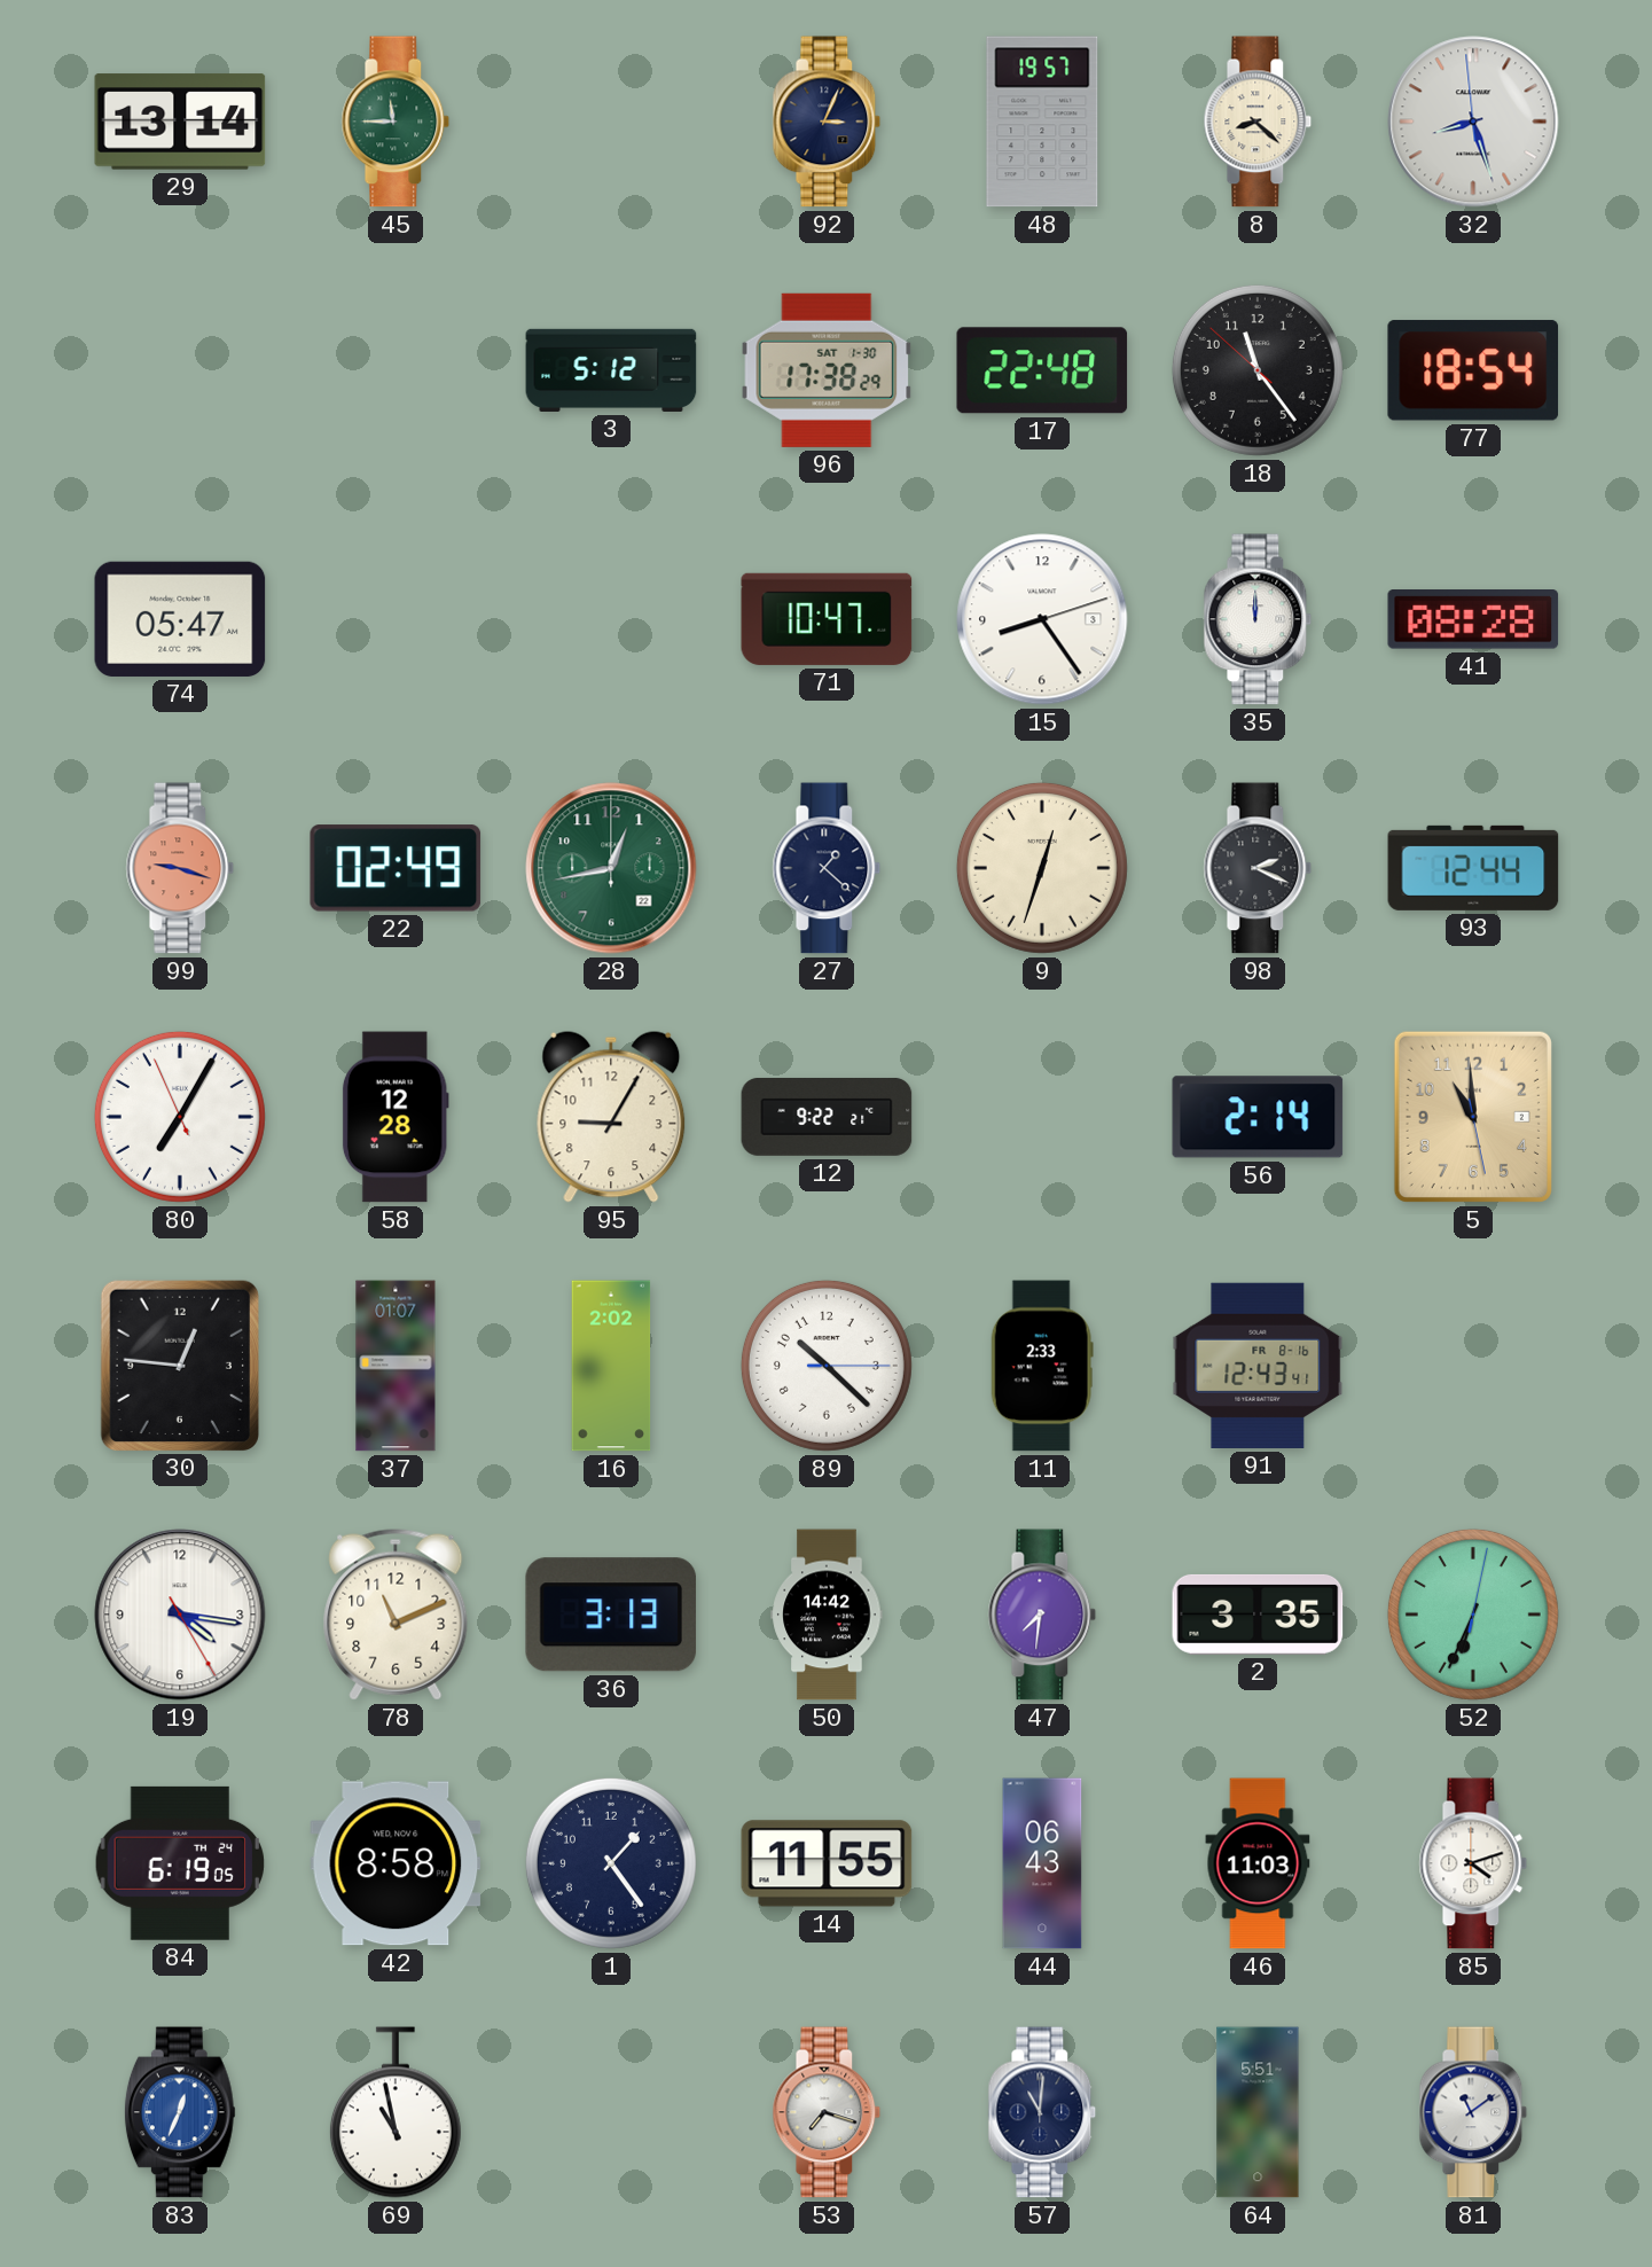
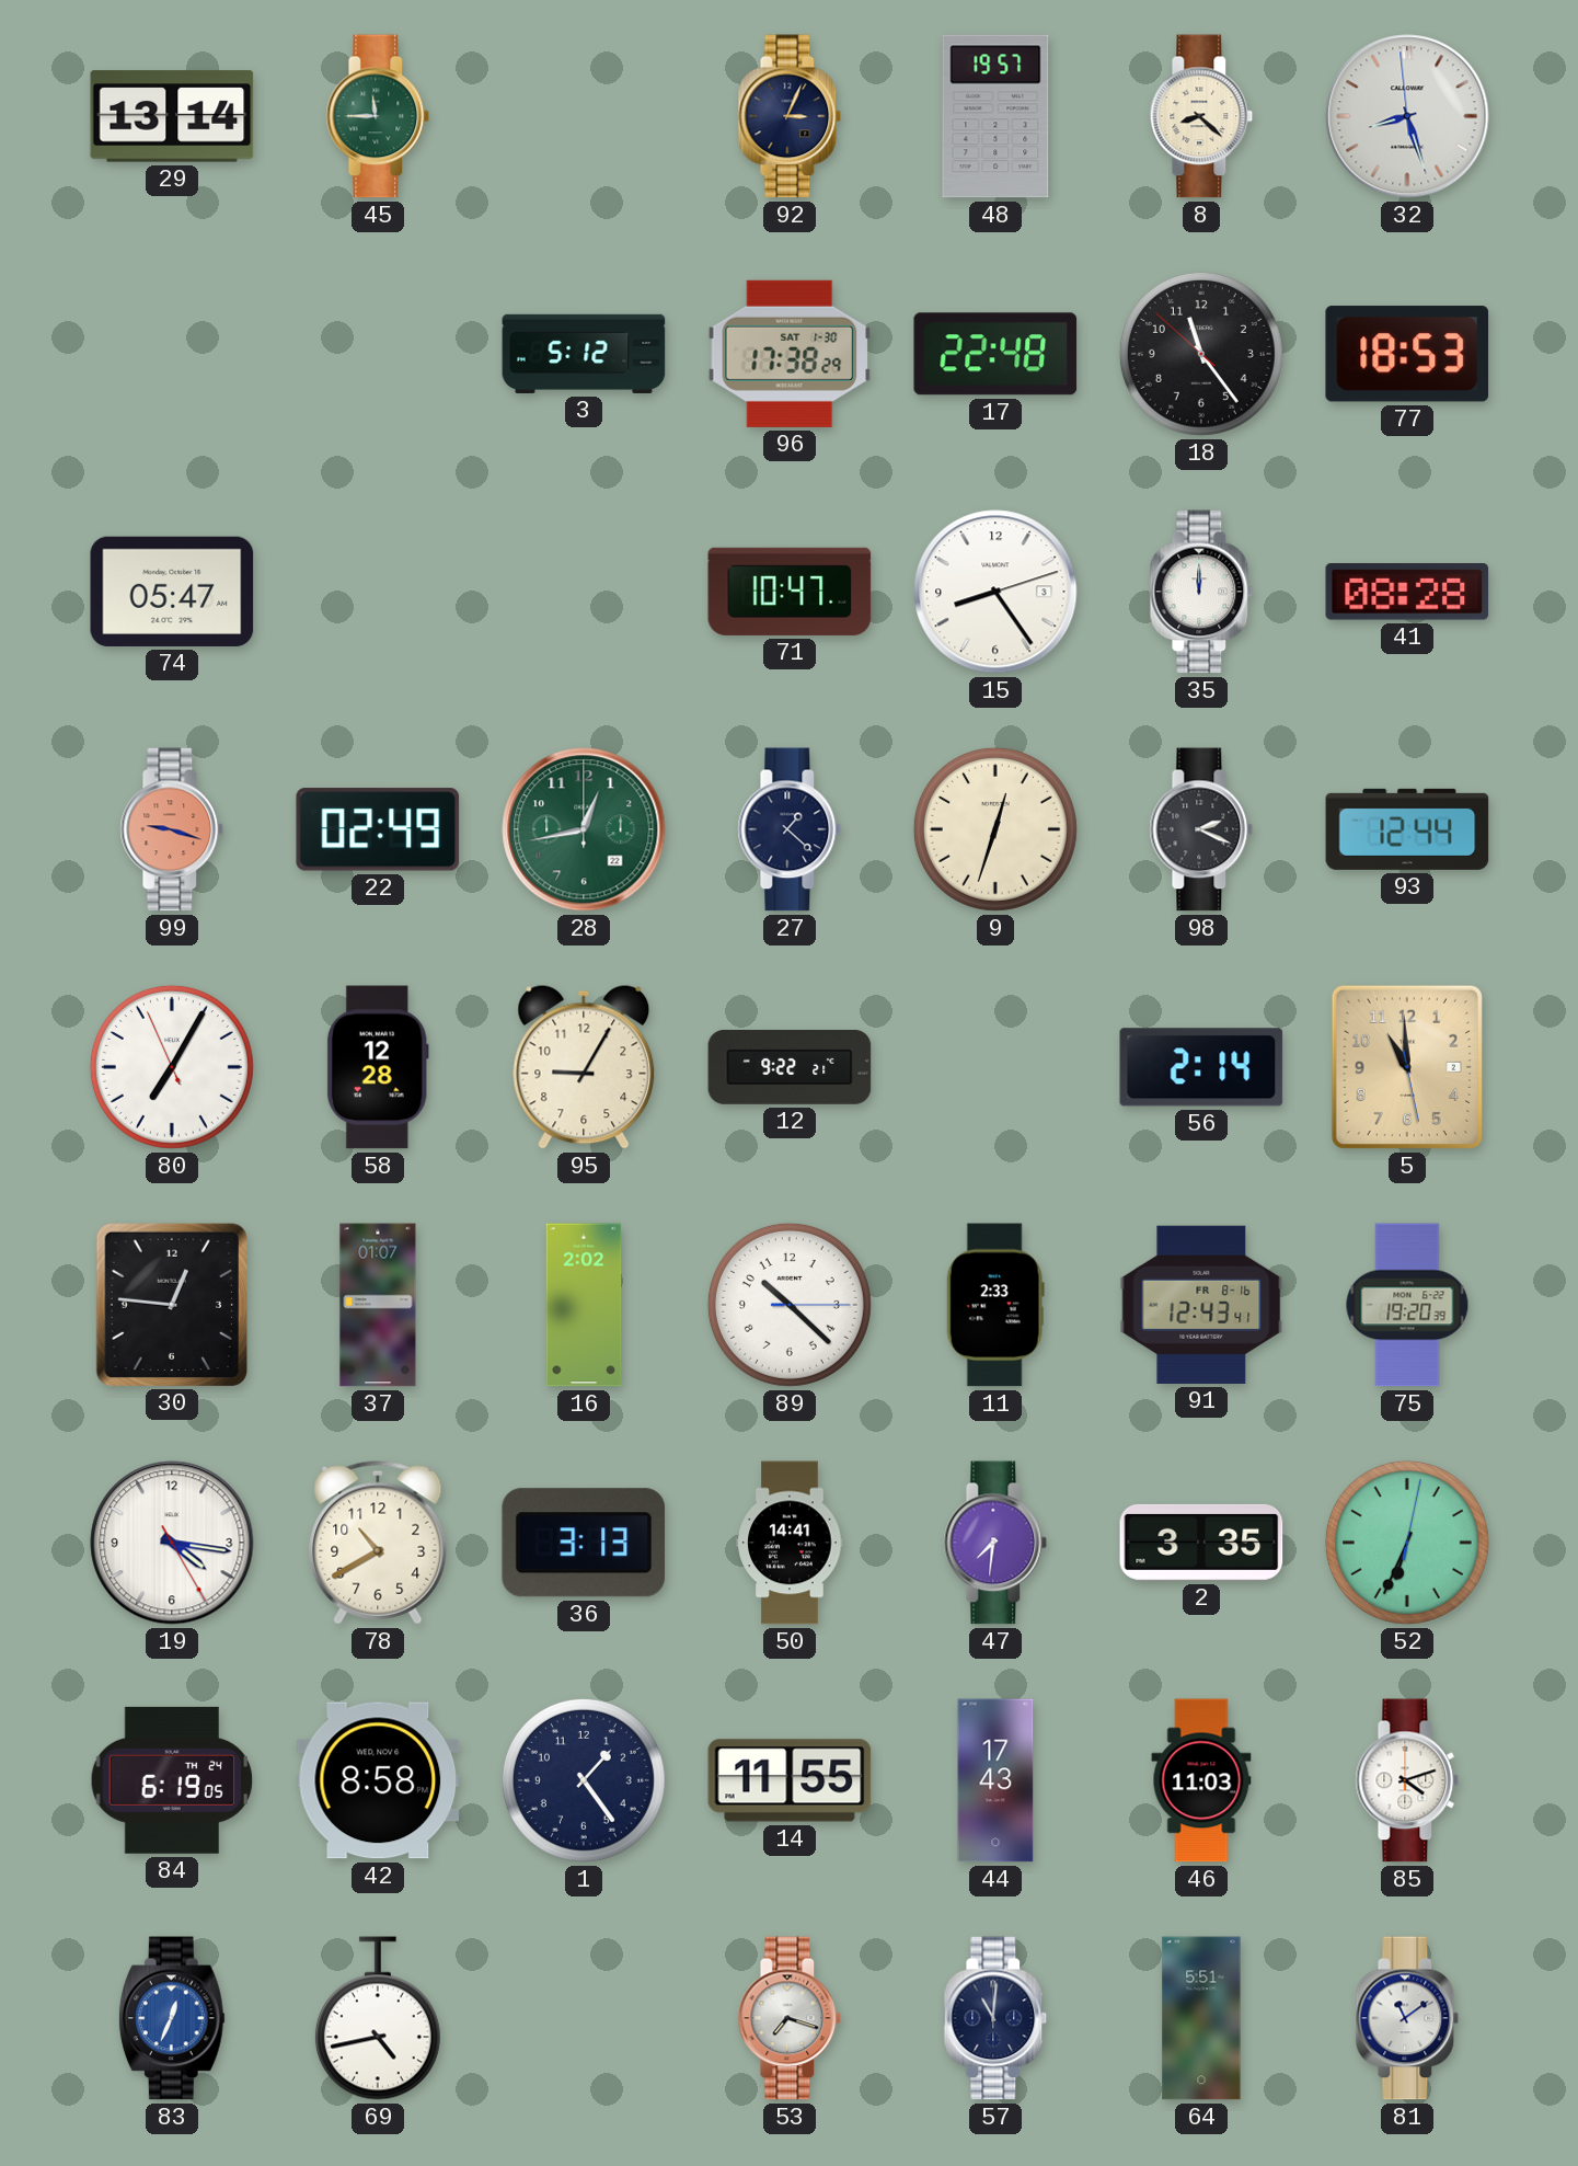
77: 18:54 -> 18:53 (1407, 354)
75: none -> 19:20 (1407, 1305)
78: 11:11 -> 10:40 (378, 1543)
50: 14:42 -> 14:41 (790, 1543)
44: 06:43 -> 17:43 (995, 1780)
69: 10:58 -> 4:43 (378, 2018)
